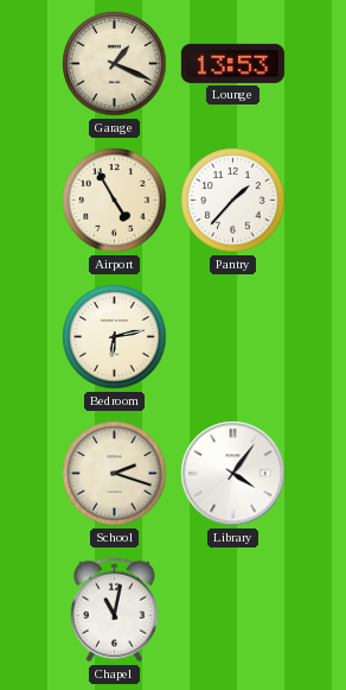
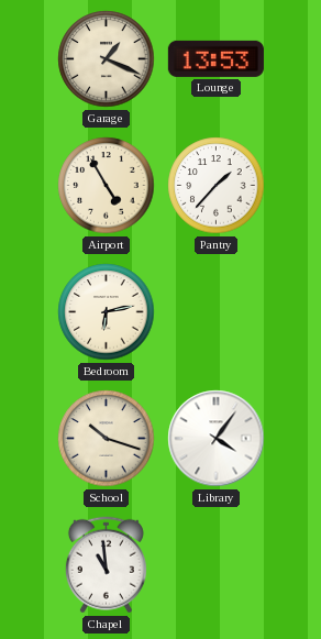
School: 2:18 -> 10:18 (107, 439)
Chapel: 11:02 -> 10:59 (106, 565)
